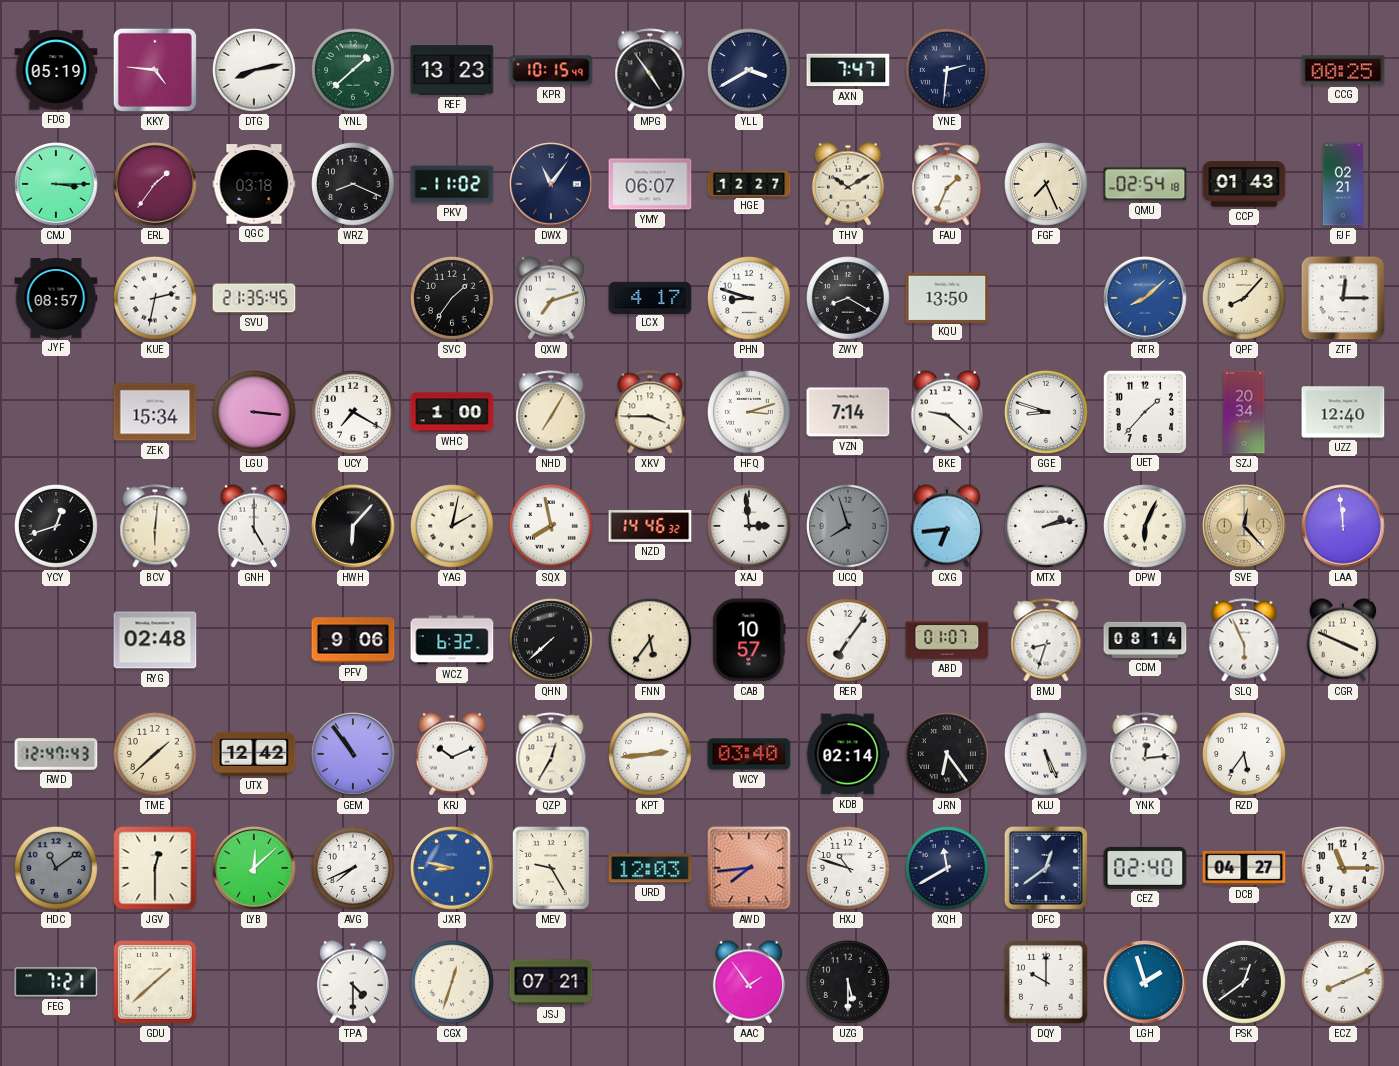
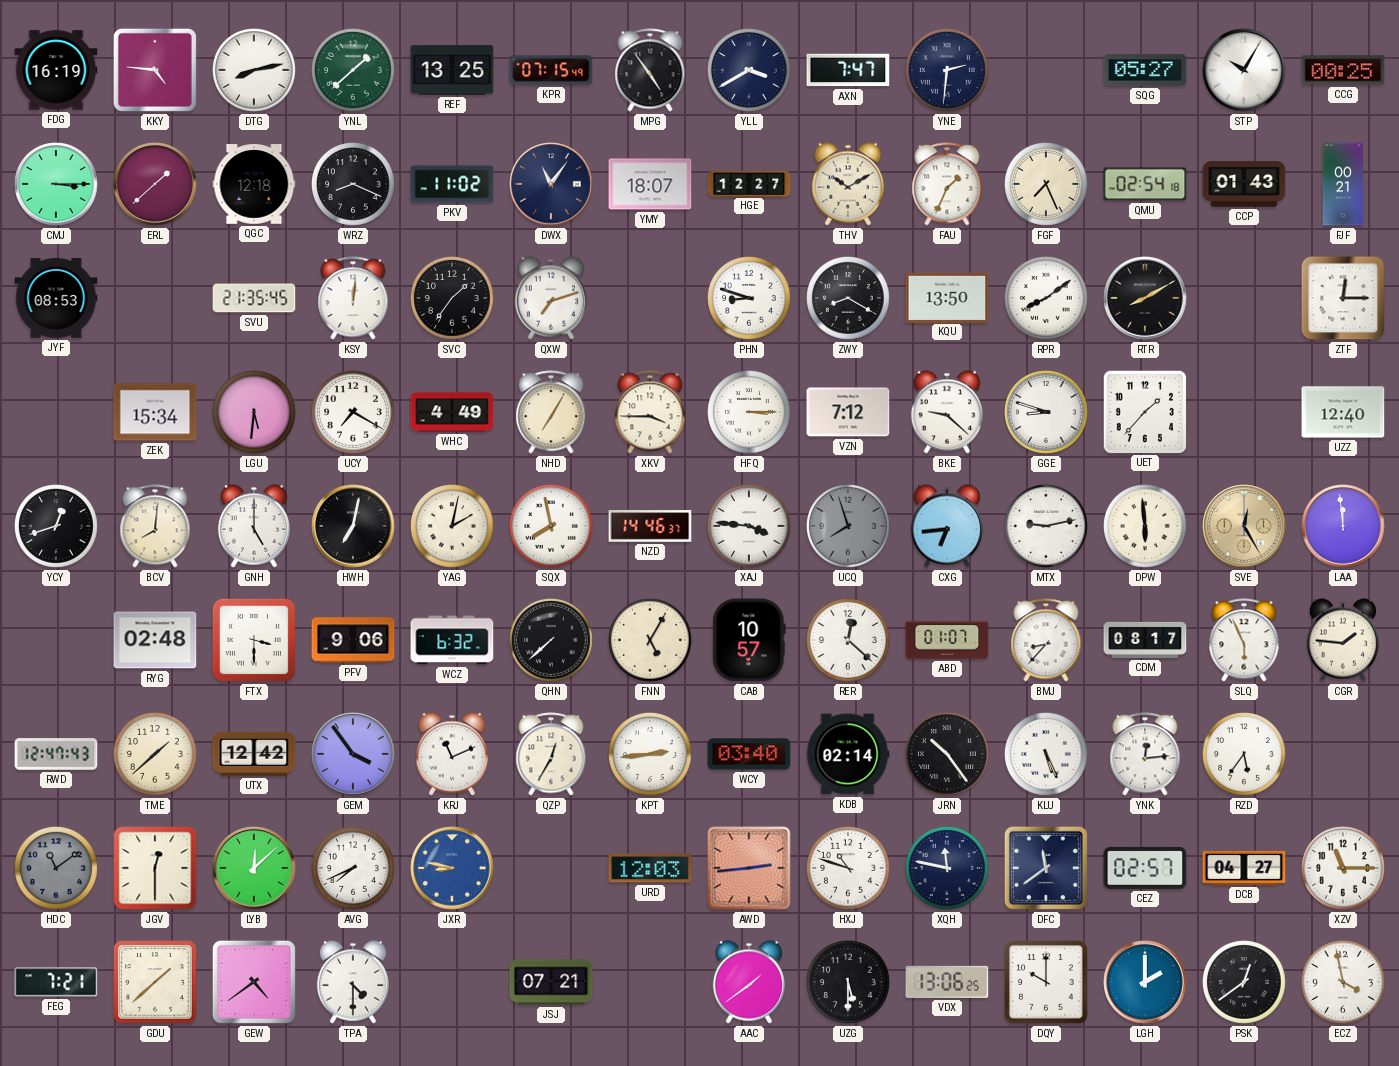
FDG: 05:19 -> 16:19 (56, 70)
REF: 13:23 -> 13:25 (452, 70)
KPR: 10:15 -> 07:15 (551, 70)
SQG: none -> 05:27 (1145, 70)
STP: none -> 10:05 (1244, 70)
ERL: 1:36 -> 1:38 (155, 184)
QGC: 03:18 -> 12:18 (254, 184)
YMY: 06:07 -> 18:07 (650, 184)
FJF: 02:21 -> 00:21 (1342, 184)
JYF: 08:57 -> 08:53 (56, 298)
KUE: 2:32 -> none (156, 299)
KSY: none -> 12:01 (353, 298)
LCX: 4:17 -> none (650, 297)
RPR: none -> 8:09 (1047, 299)
RTR: 8:08 -> 8:10 (1145, 298)
RTR dial: blue -> black (1145, 298)
QPF: 8:07 -> none (1245, 299)
LGU: 3:16 -> 5:31 (255, 413)
WHC: 1:00 -> 4:49 (452, 412)
HFQ: 3:12 -> 3:15 (750, 413)
VZN: 7:14 -> 7:12 (848, 412)
SZJ: 20:34 -> none (1244, 412)
BCV: 6:01 -> 8:01 (155, 526)
HWH: 6:07 -> 7:02 (353, 526)
NZD: 14:46:32 -> 14:46:37 (650, 526)
XAJ: 2:59 -> 3:46 (750, 527)
MTX: 2:13 -> 9:13 (1047, 527)
DPW: 6:04 -> 5:59 (1146, 527)
SVE: 12:23 -> 12:25 (1244, 526)
FTX: none -> 3:30 (254, 640)
FNN: 5:36 -> 5:05 (651, 641)
RER: 7:06 -> 12:22 (849, 641)
BMJ: 8:33 -> 8:37 (1046, 640)
CDM: 08:14 -> 08:17 (1145, 640)
CGR: 3:49 -> 1:46 (1342, 640)
GEM: 10:54 -> 3:54 (353, 754)
KRJ: 10:11 -> 11:11 (451, 754)
JRN: 6:24 -> 10:24 (948, 755)
MEV: 9:25 -> none (552, 869)
AWD: 7:44 -> 2:44 (749, 868)
XQH: 11:40 -> 11:47 (948, 869)
DFC: 12:39 -> 11:39 (1046, 868)
CEZ: 02:40 -> 02:57 (1145, 868)
GEW: none -> 4:39 (254, 982)
CGX: 12:33 -> none (453, 983)
AAC: 1:54 -> 1:39 (748, 982)
VDX: none -> 13:06 (947, 982)
LGH: 1:57 -> 2:00 (1145, 982)
ECZ: 8:11 -> 3:58 (1344, 983)
